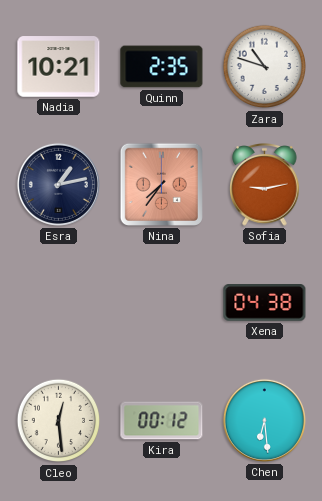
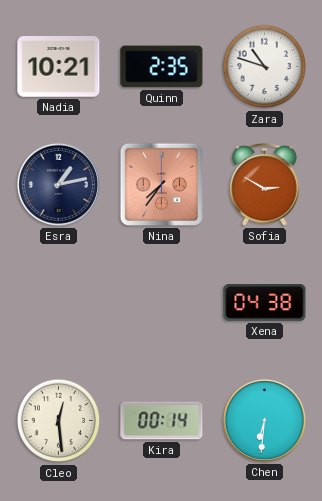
Sofia: 9:13 -> 2:50 (265, 185)
Kira: 00:12 -> 00:14 (162, 421)
Chen: 6:29 -> 6:31 (264, 420)
